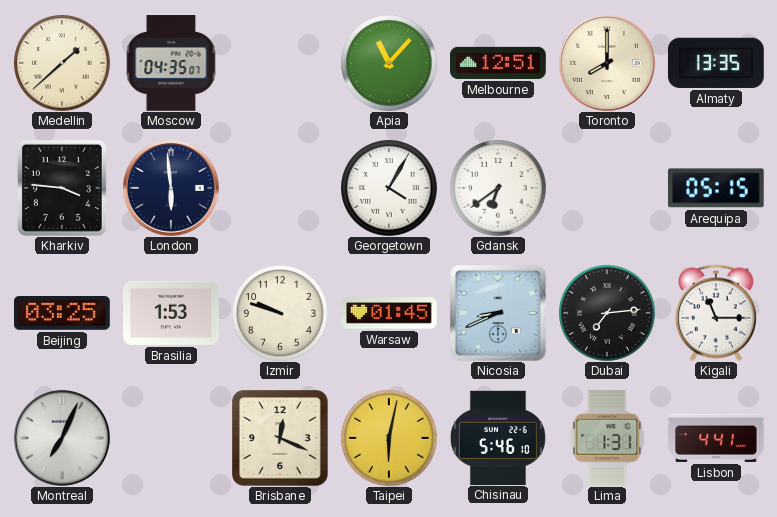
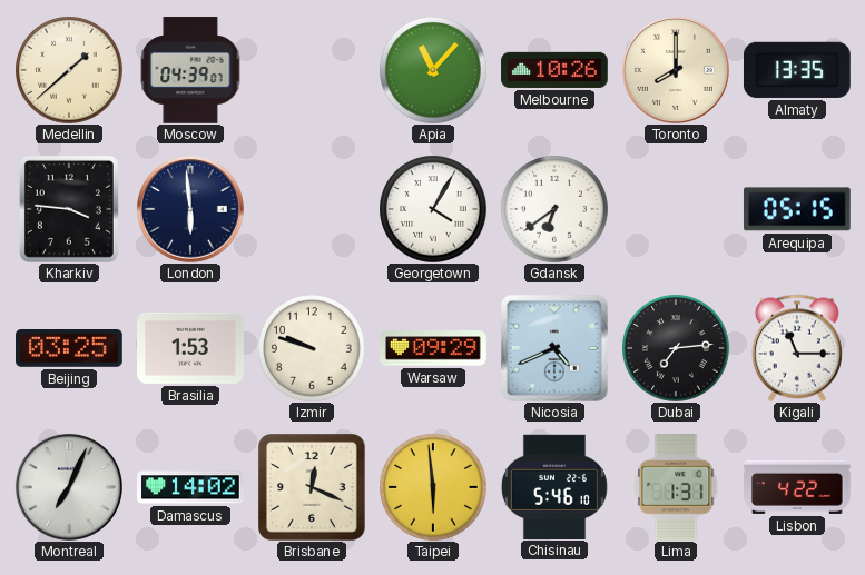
Moscow: 04:35 -> 04:39 (190, 70)
Melbourne: 12:51 -> 10:26 (554, 70)
Warsaw: 01:45 -> 09:29 (434, 348)
Nicosia: 8:41 -> 4:41 (554, 348)
Damascus: none -> 14:02 (191, 487)
Taipei: 6:02 -> 5:59 (433, 487)
Lisbon: 4:41 -> 4:22 (797, 487)
